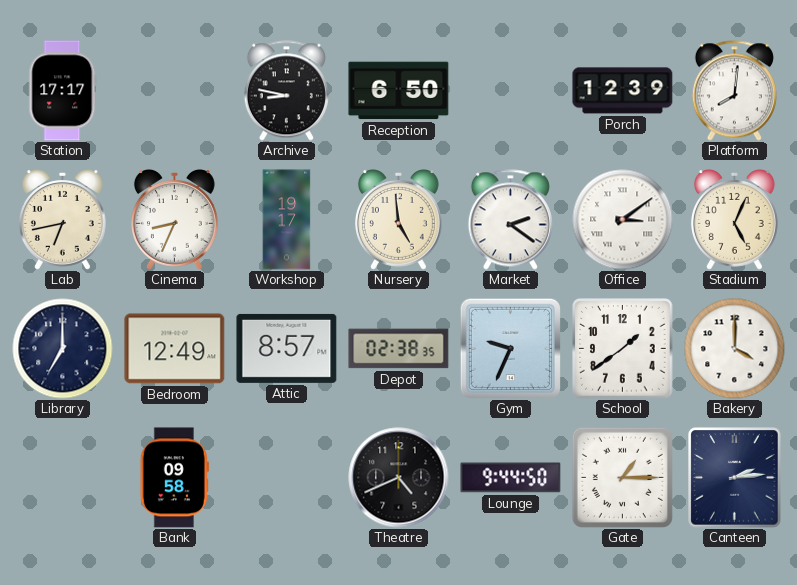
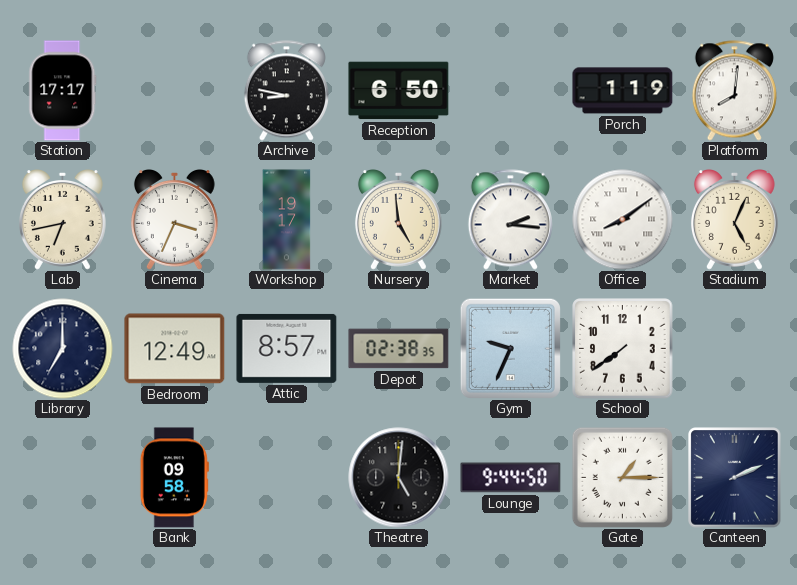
Porch: 12:39 -> 1:19 (623, 91)
Cinema: 8:34 -> 3:34 (174, 220)
Market: 2:21 -> 2:16 (510, 220)
Office: 3:09 -> 8:09 (623, 220)
School: 1:39 -> 7:39 (623, 349)
Bakery: 4:00 -> none (735, 349)
Theatre: 4:41 -> 5:01 (399, 478)
Canteen: 2:14 -> 2:11 (735, 478)
